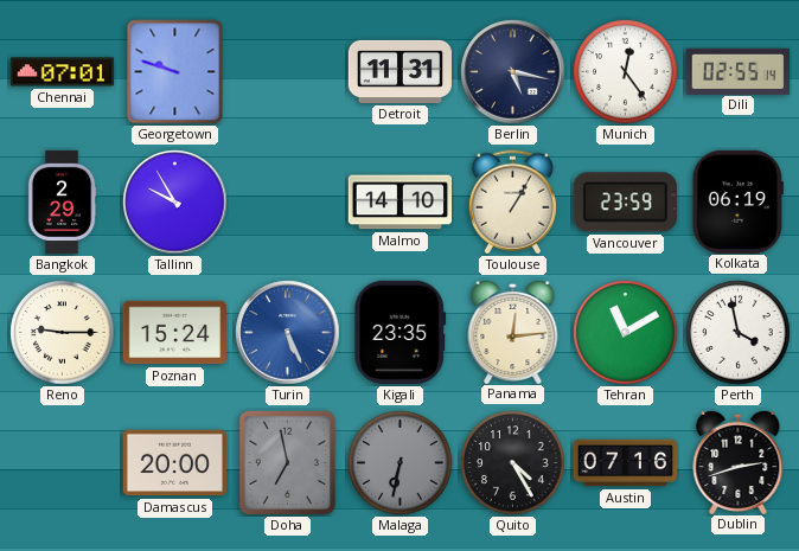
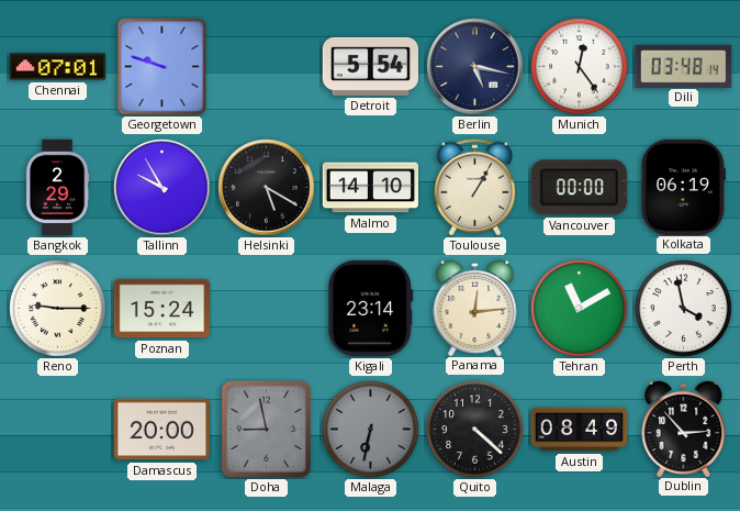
Detroit: 11:31 -> 5:54 (371, 66)
Dili: 02:55 -> 03:48 (683, 66)
Helsinki: none -> 5:20 (267, 188)
Vancouver: 23:59 -> 00:00 (579, 188)
Turin: 5:26 -> none (288, 333)
Kigali: 23:35 -> 23:14 (371, 308)
Doha: 6:58 -> 8:58 (267, 430)
Quito: 4:25 -> 4:22 (475, 430)
Austin: 07:16 -> 08:49 (580, 430)
Dublin: 2:42 -> 2:53 (684, 427)
